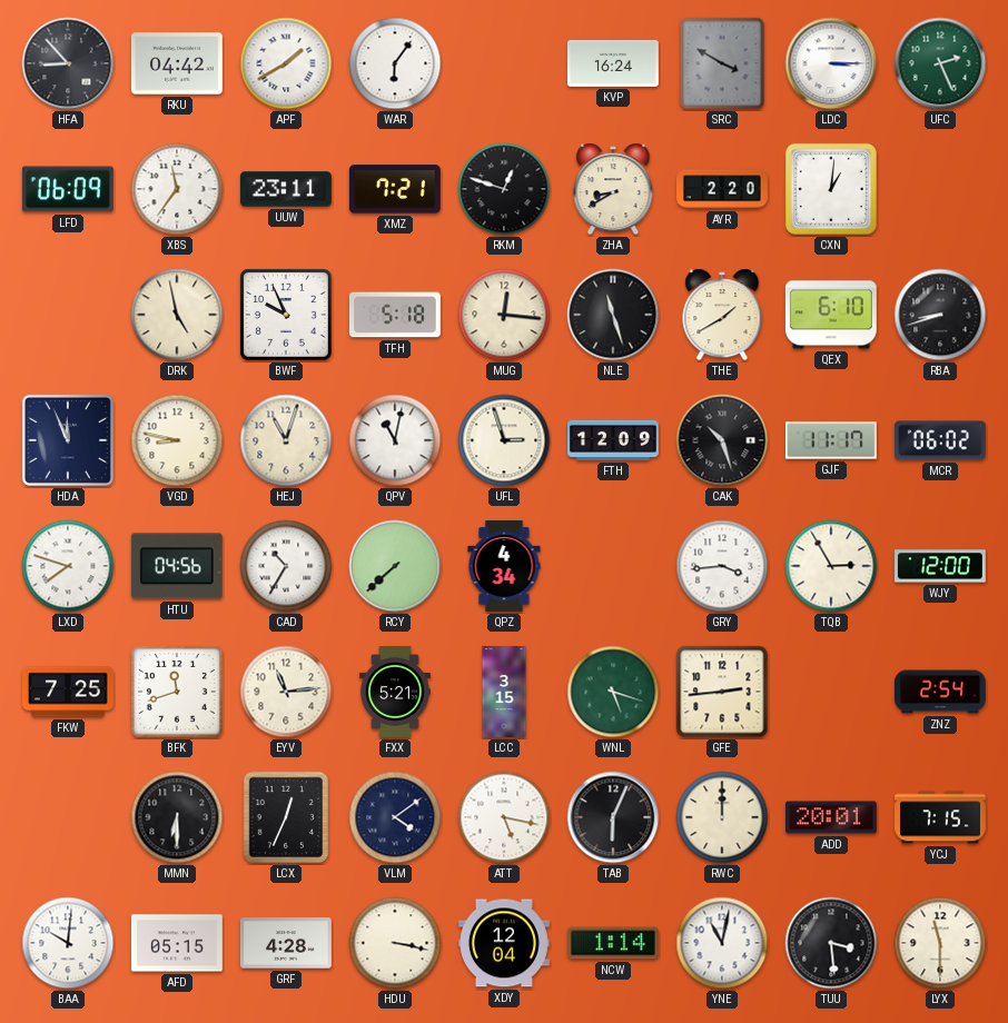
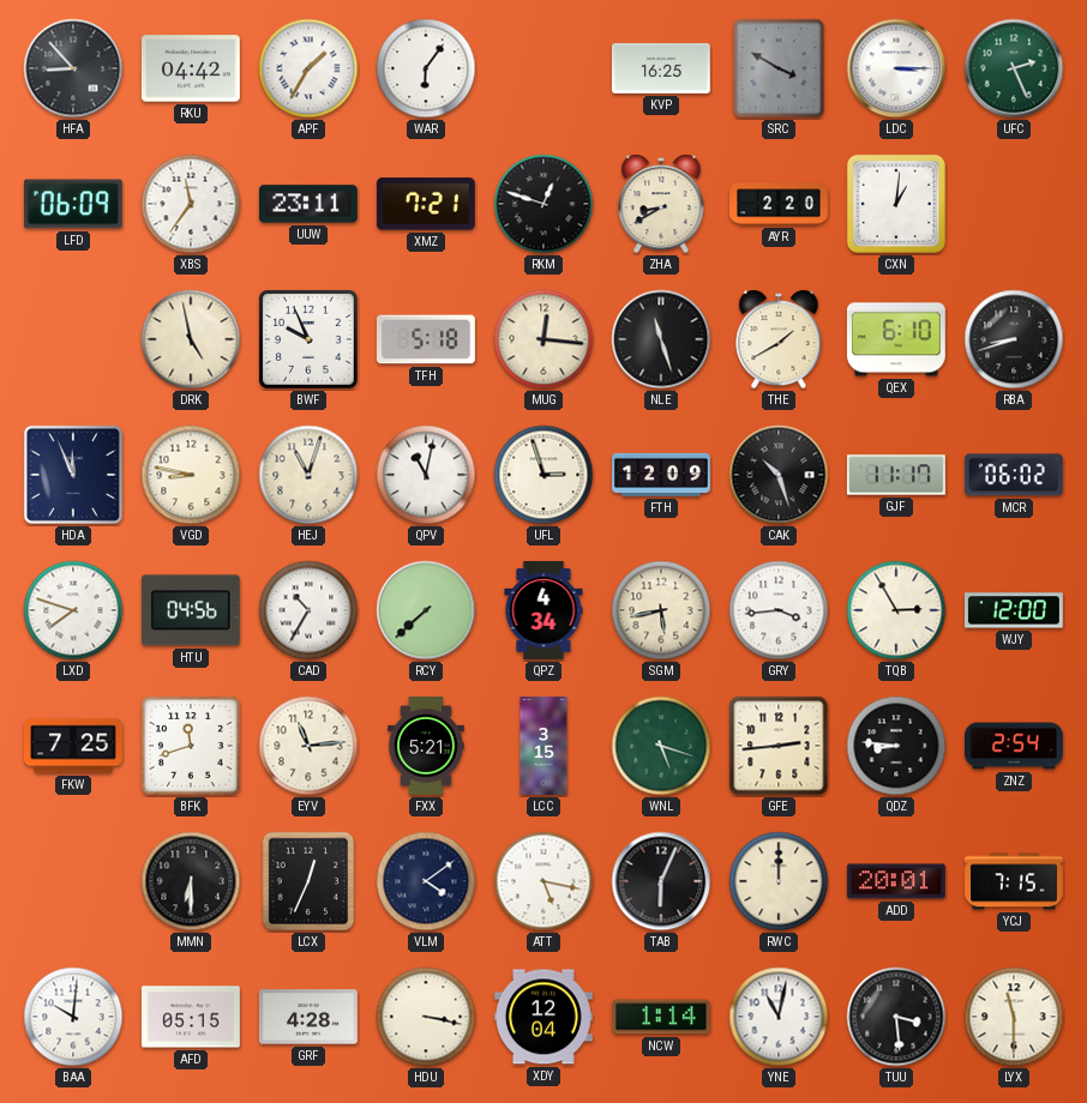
APF: 1:40 -> 1:35 (308, 68)
KVP: 16:24 -> 16:25 (661, 68)
SGM: none -> 5:43 (661, 610)
QDZ: none -> 8:46 (896, 746)
